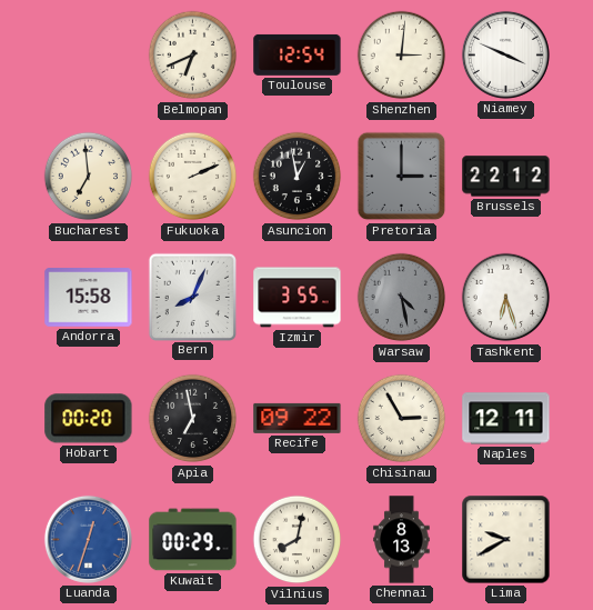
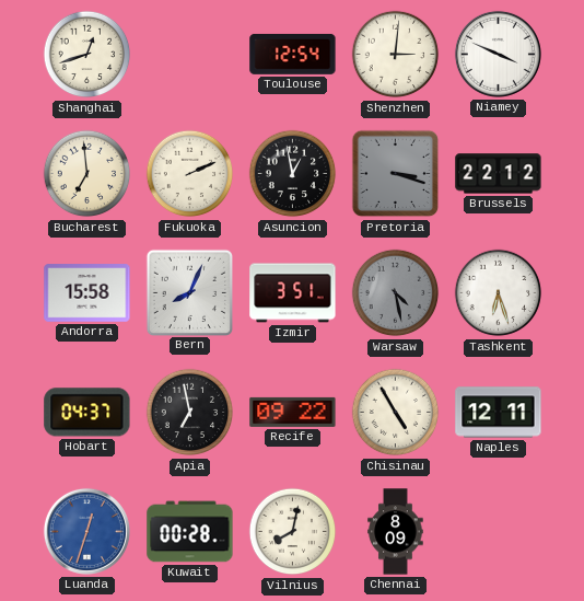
Shanghai: none -> 12:42 (87, 55)
Belmopan: 6:41 -> none (193, 56)
Pretoria: 3:00 -> 3:18 (396, 174)
Izmir: 3:55 -> 3:51 (293, 293)
Hobart: 00:20 -> 04:37 (87, 413)
Chisinau: 2:55 -> 4:55 (396, 413)
Kuwait: 00:29 -> 00:28 (190, 532)
Chennai: 8:13 -> 8:09 (396, 532)
Lima: 9:40 -> none (506, 540)
